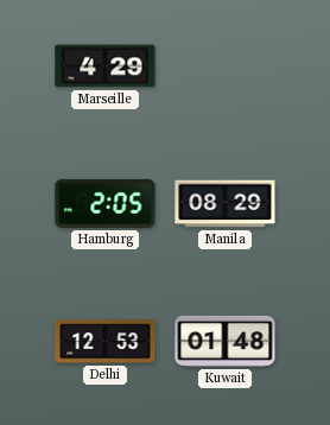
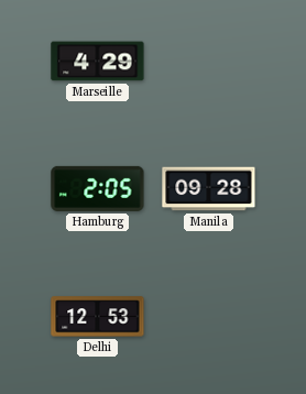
Manila: 08:29 -> 09:28 (209, 189)
Kuwait: 01:48 -> none (226, 341)
